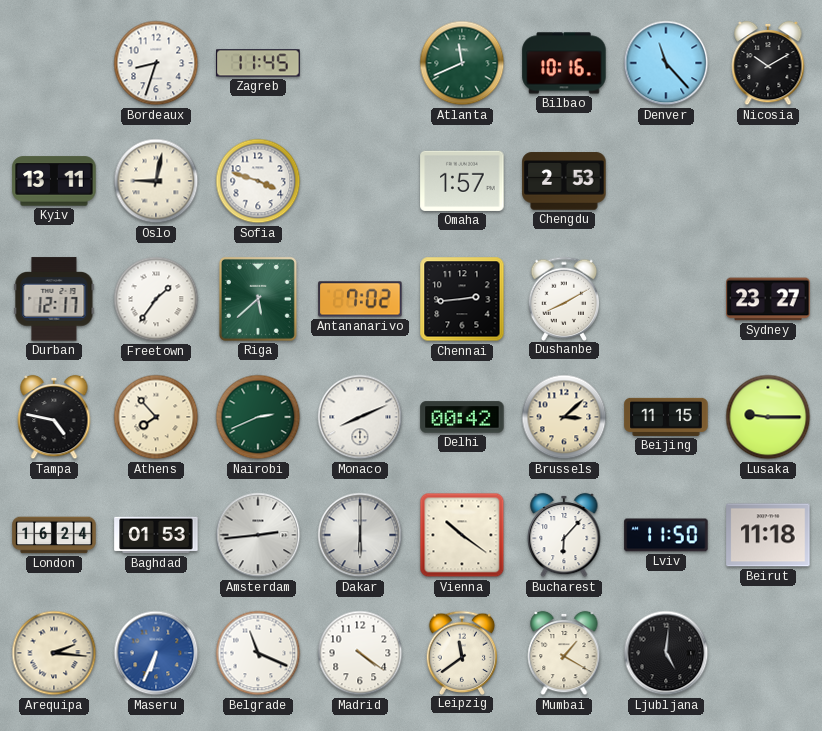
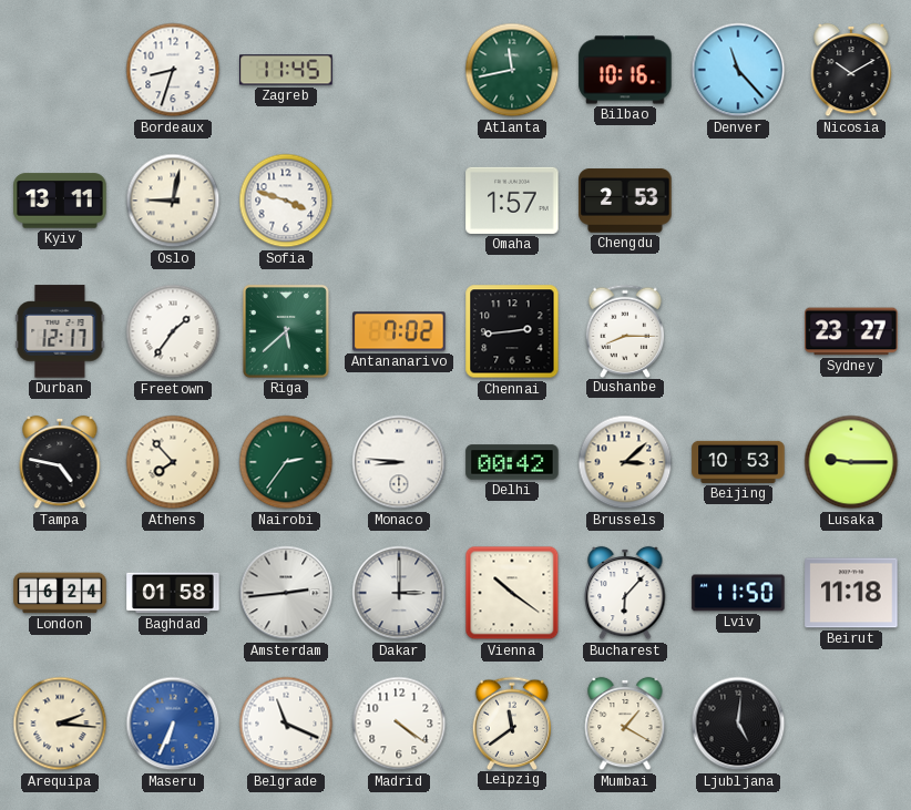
Atlanta: 11:41 -> 11:43 (512, 70)
Dushanbe: 8:10 -> 8:15 (625, 330)
Nairobi: 2:41 -> 2:36 (286, 462)
Monaco: 8:11 -> 8:46 (399, 462)
Beijing: 11:15 -> 10:53 (738, 462)
Baghdad: 01:53 -> 01:58 (173, 593)
Dakar: 6:00 -> 3:00 (399, 593)
